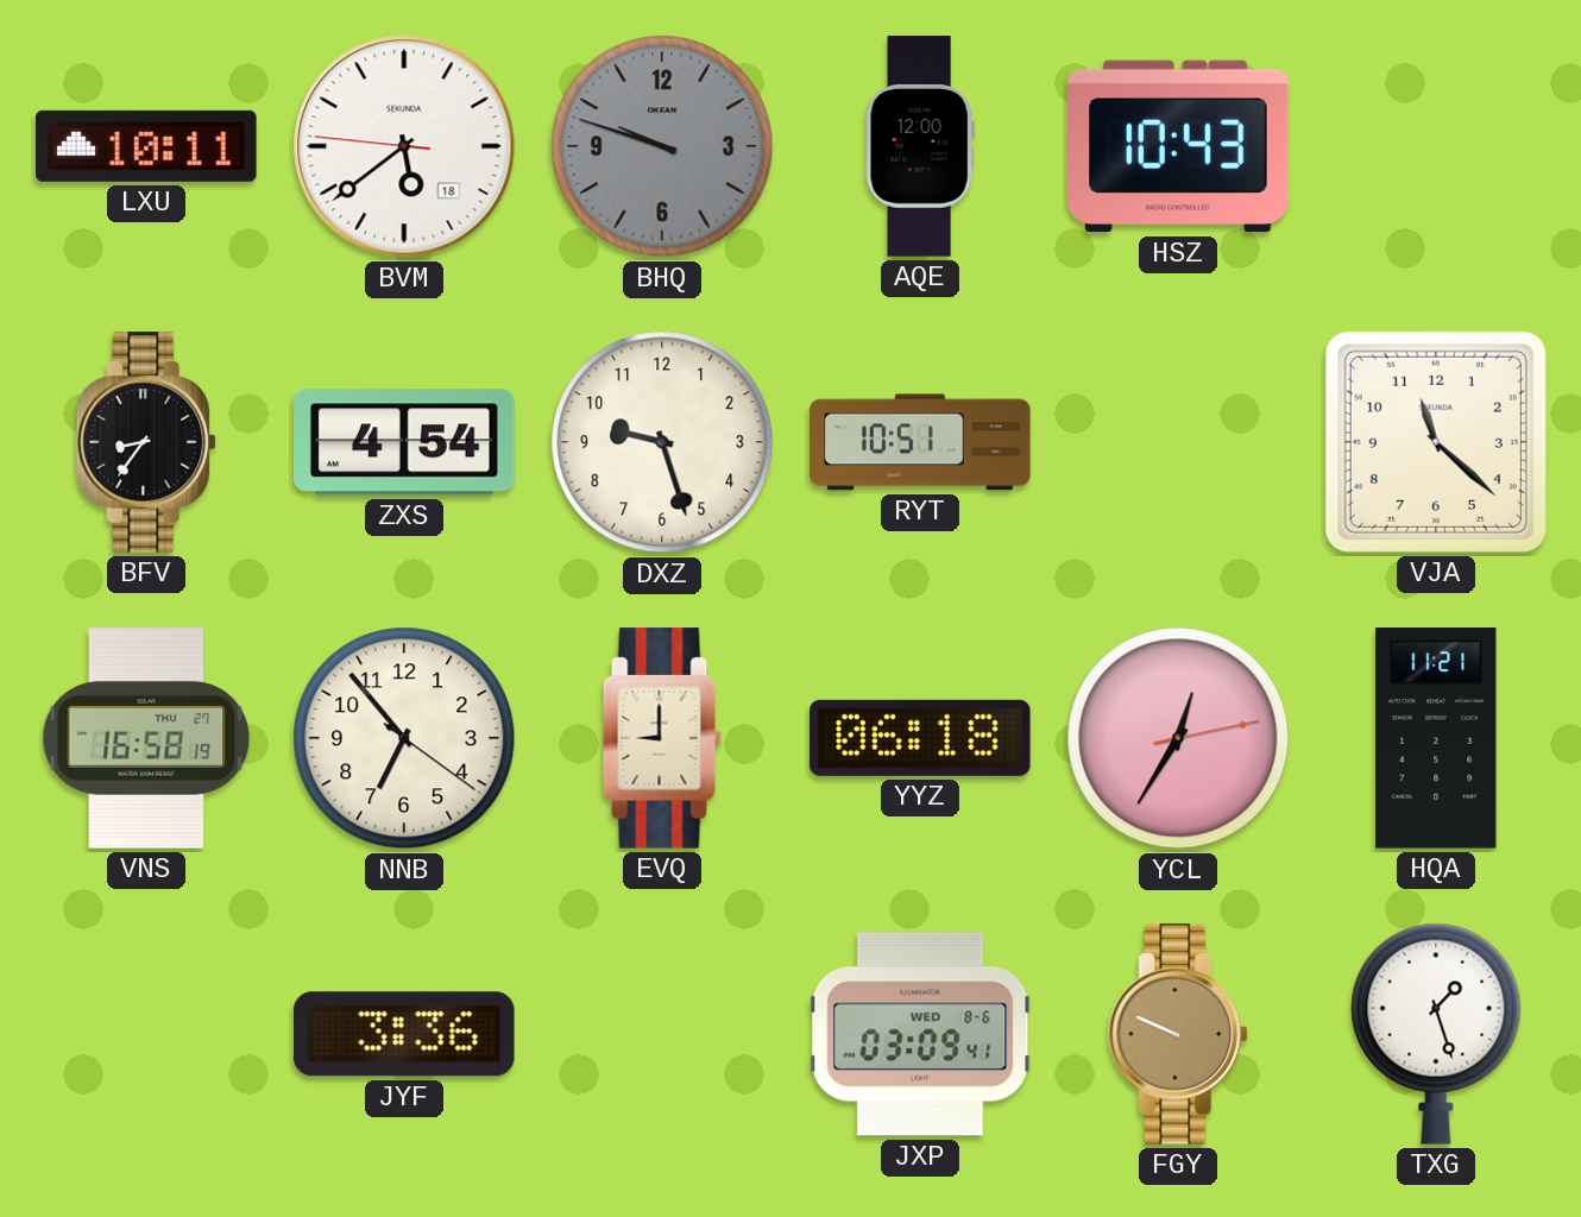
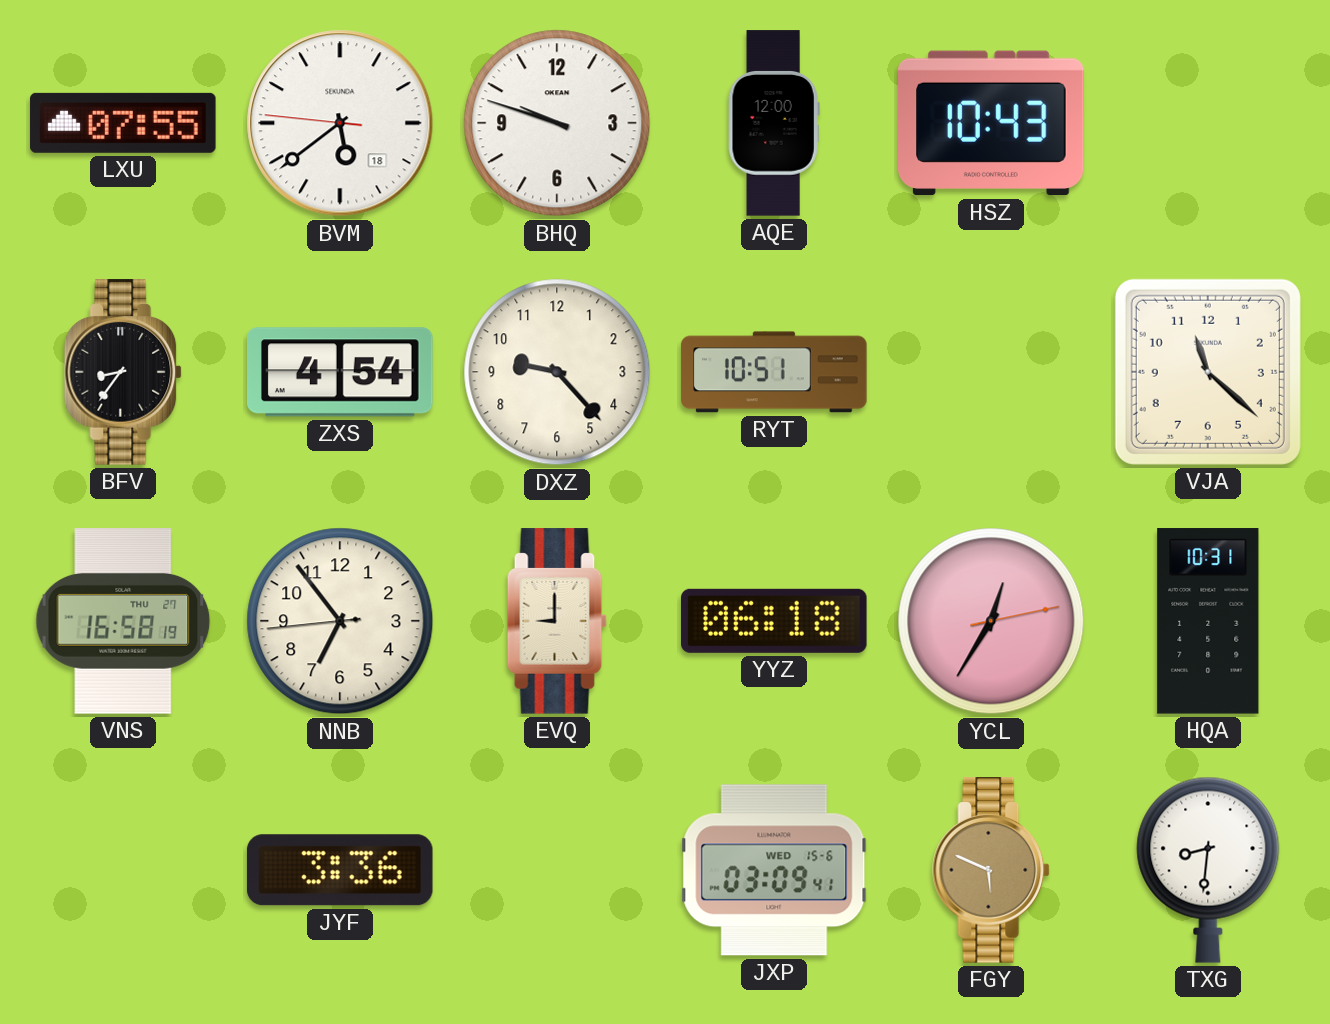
LXU: 10:11 -> 07:55 (123, 123)
BHQ dial: grey -> white (557, 123)
DXZ: 9:27 -> 9:23 (557, 372)
NNB: 6:53:21 -> 6:53:44 (340, 621)
HQA: 11:21 -> 10:31 (1208, 621)
JXP date: WED 8-6 -> WED 15-6 (774, 870)
FGY: 9:49 -> 5:49 (992, 870)
TXG: 1:27 -> 8:31 (1208, 870)
